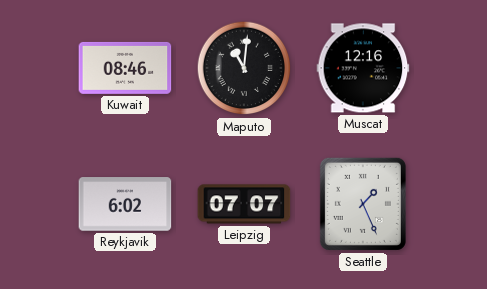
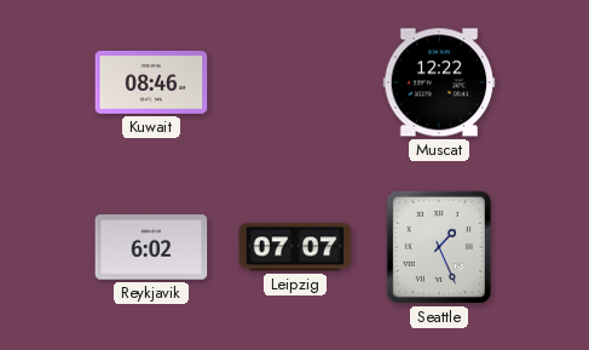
Maputo: 11:01 -> none (244, 68)
Muscat: 12:16 -> 12:22 (439, 82)
